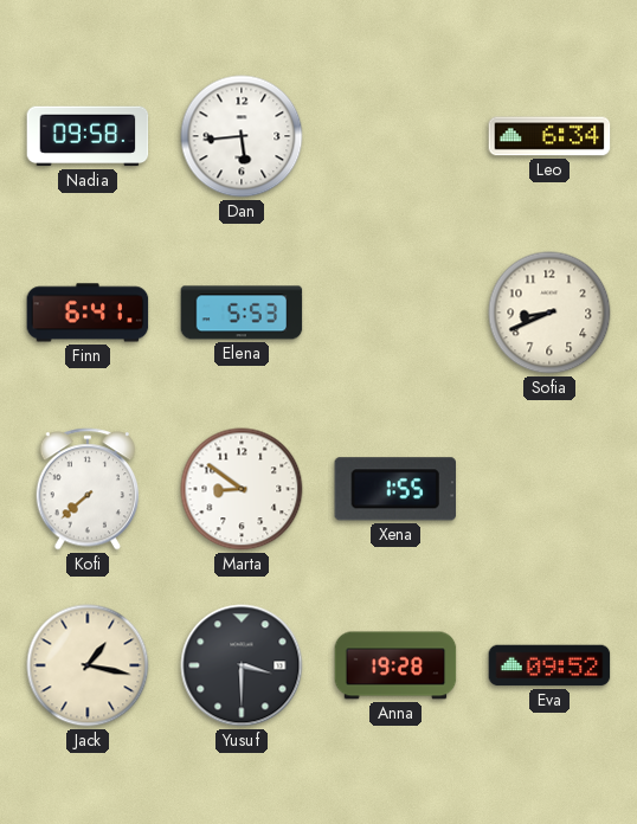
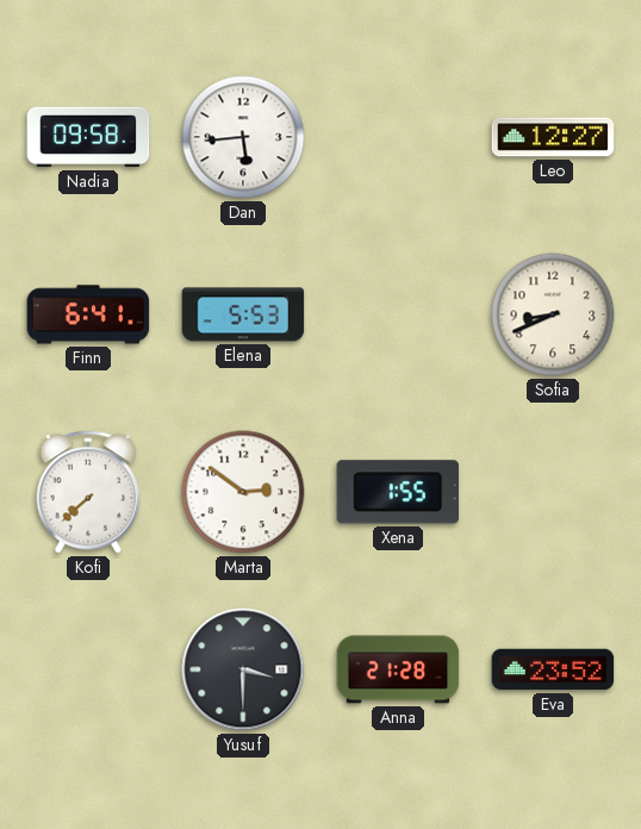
Leo: 6:34 -> 12:27 (553, 137)
Marta: 8:51 -> 2:51 (243, 492)
Jack: 1:17 -> none (88, 665)
Anna: 19:28 -> 21:28 (398, 669)
Eva: 09:52 -> 23:52 (553, 669)
